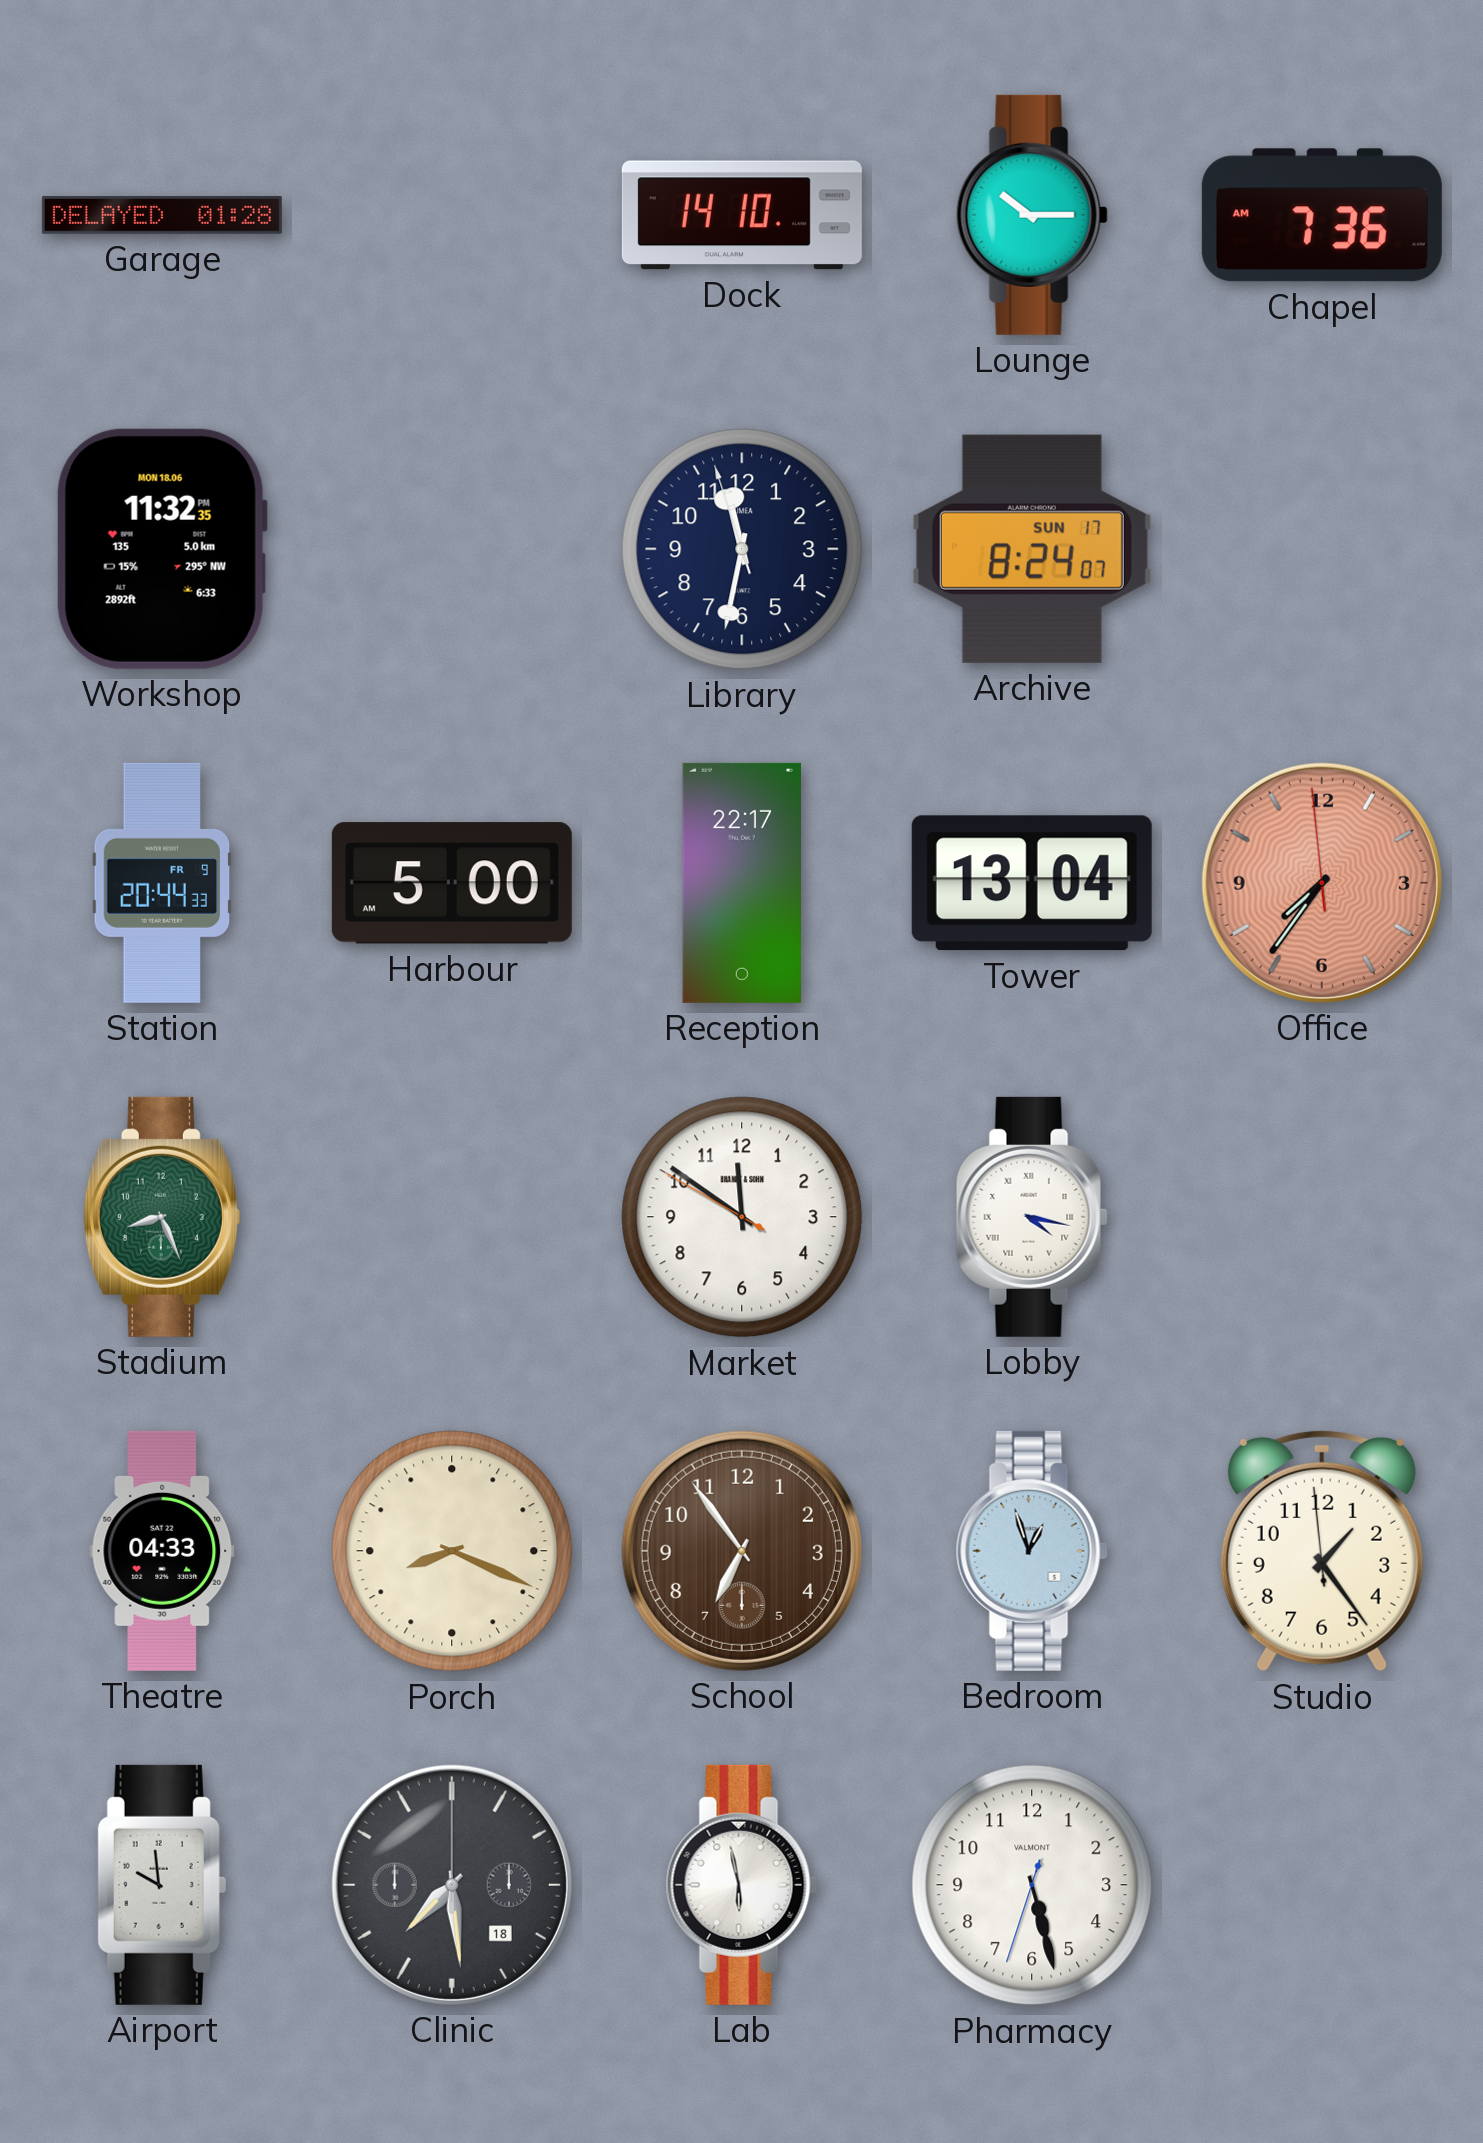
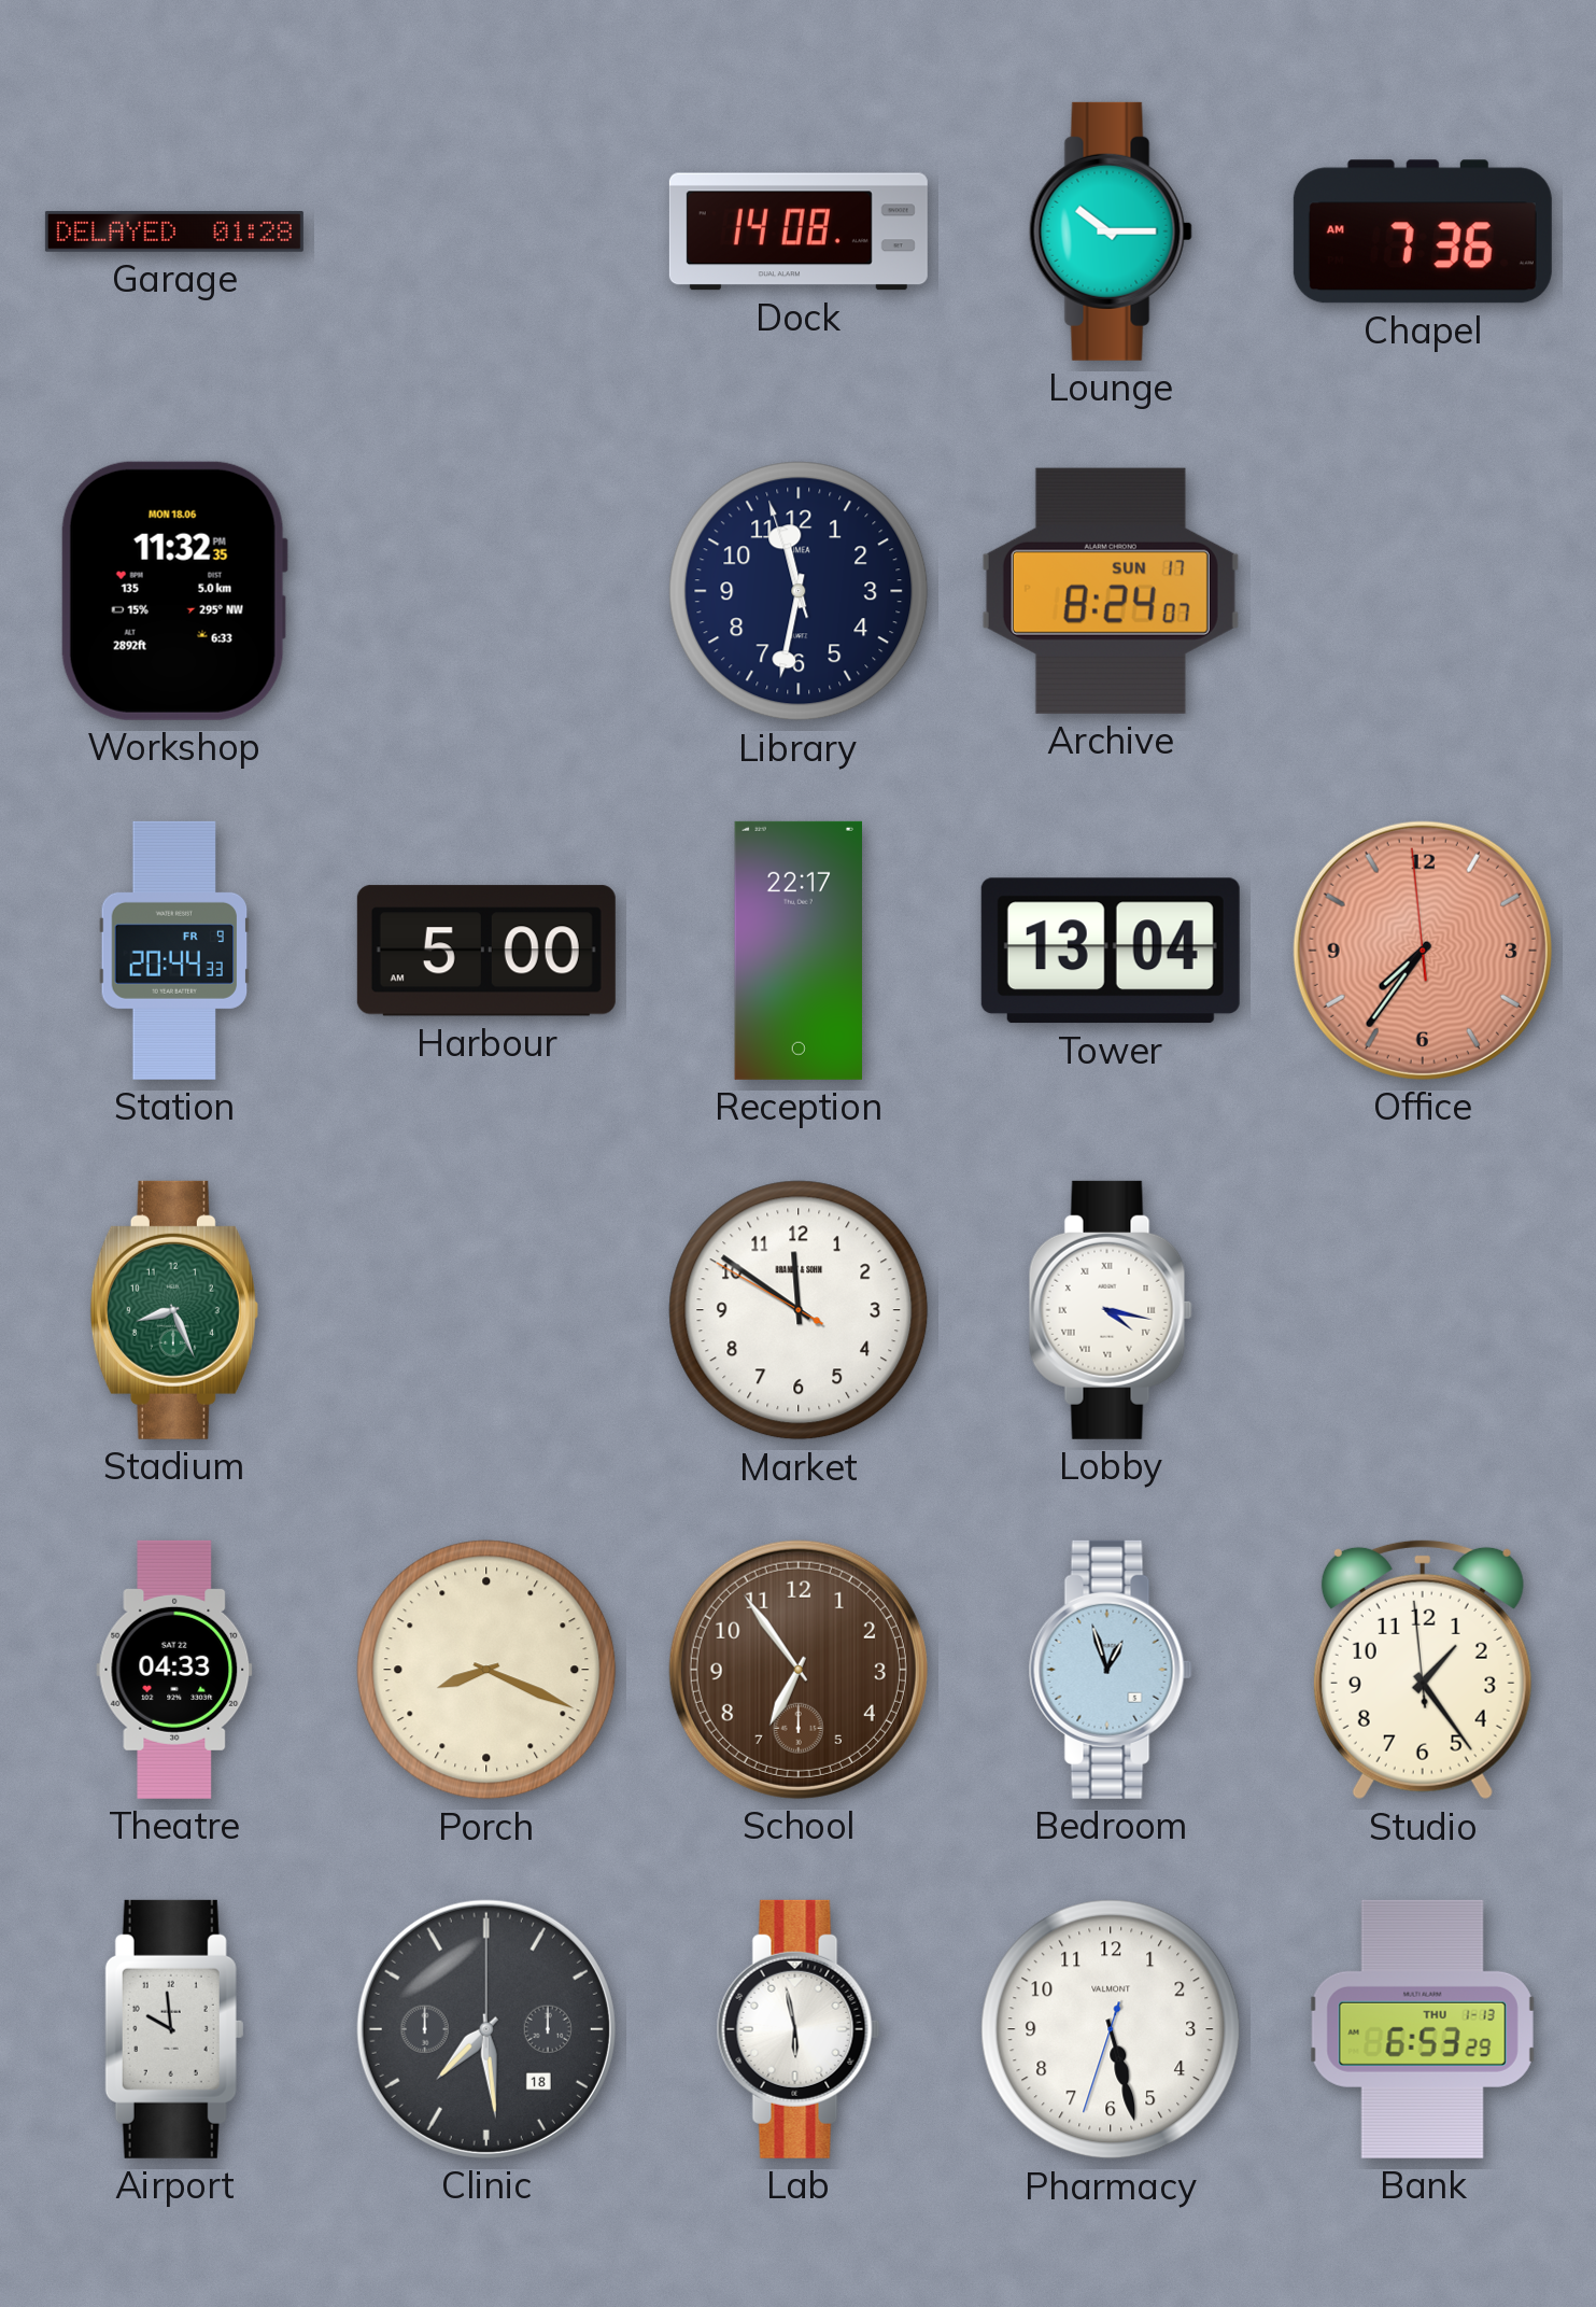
Dock: 14:10 -> 14:08 (799, 231)
Bank: none -> 6:53 (1423, 2029)
